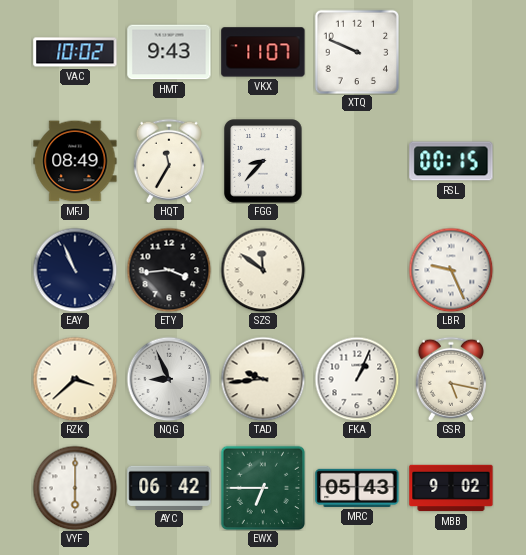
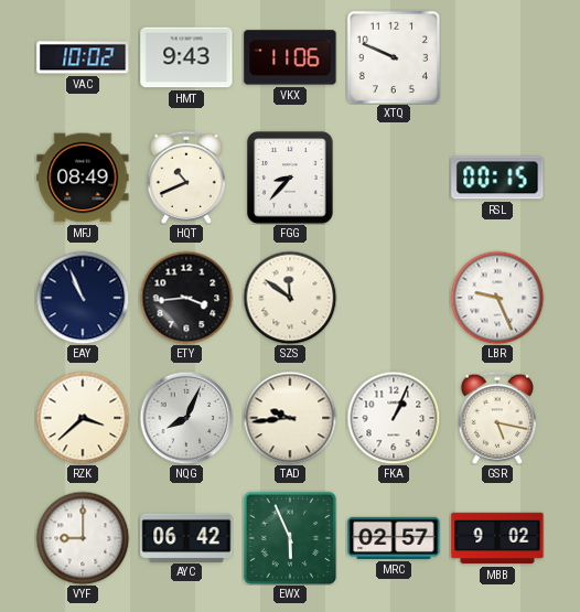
VKX: 11:07 -> 11:06 (290, 57)
HQT: 11:35 -> 10:41 (186, 178)
NQG: 8:56 -> 8:04 (186, 418)
VYF: 6:00 -> 9:00 (83, 538)
EWX: 6:45 -> 5:56 (290, 538)
MRC: 05:43 -> 02:57 (394, 538)
